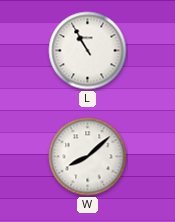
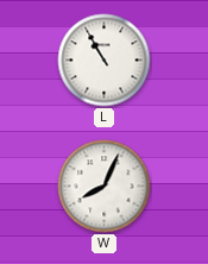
W: 8:08 -> 8:04 (105, 187)
